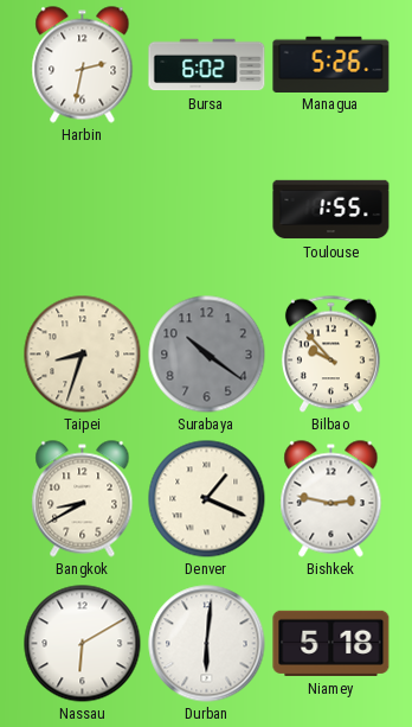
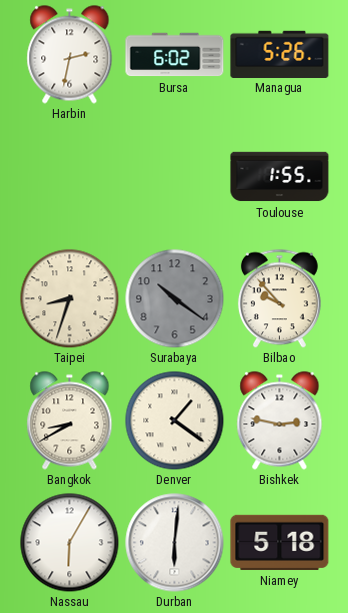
Denver: 1:19 -> 1:21 (175, 421)
Nassau: 6:10 -> 6:05 (70, 543)
